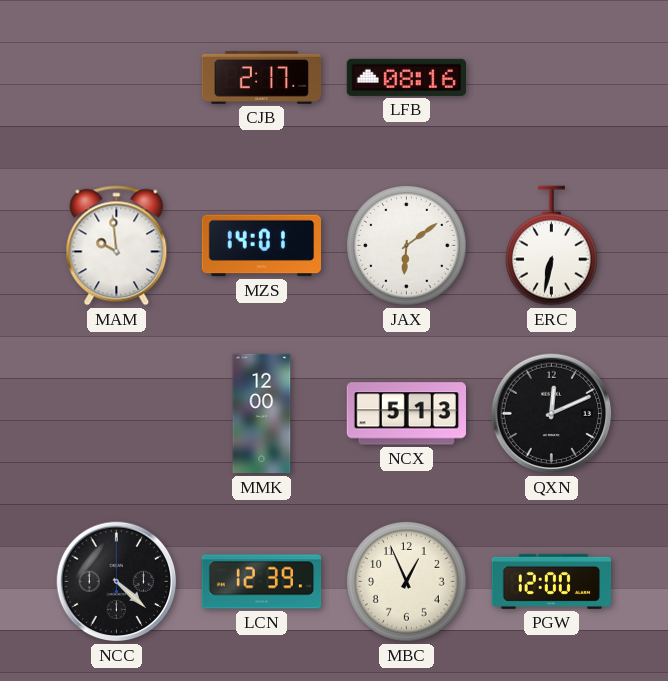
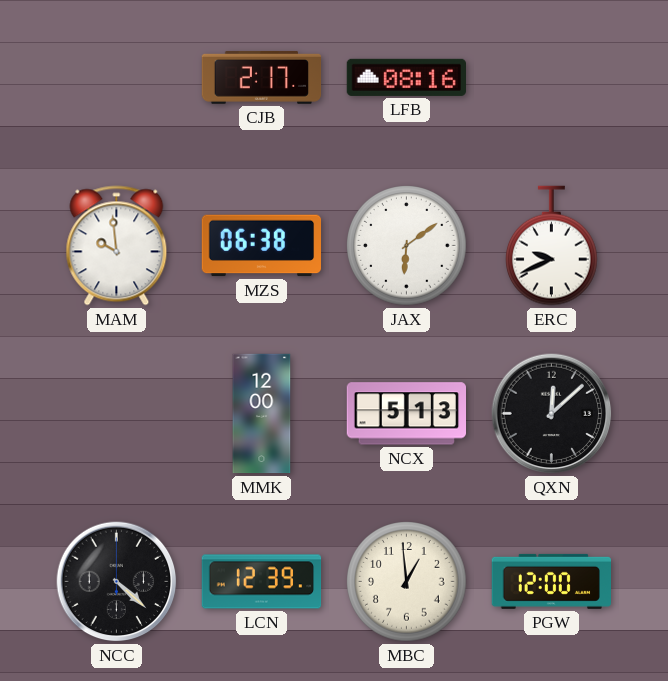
MZS: 14:01 -> 06:38 (262, 246)
ERC: 6:32 -> 9:41 (552, 246)
QXN: 12:11 -> 12:08 (552, 414)
MBC: 12:56 -> 12:59 (407, 582)
